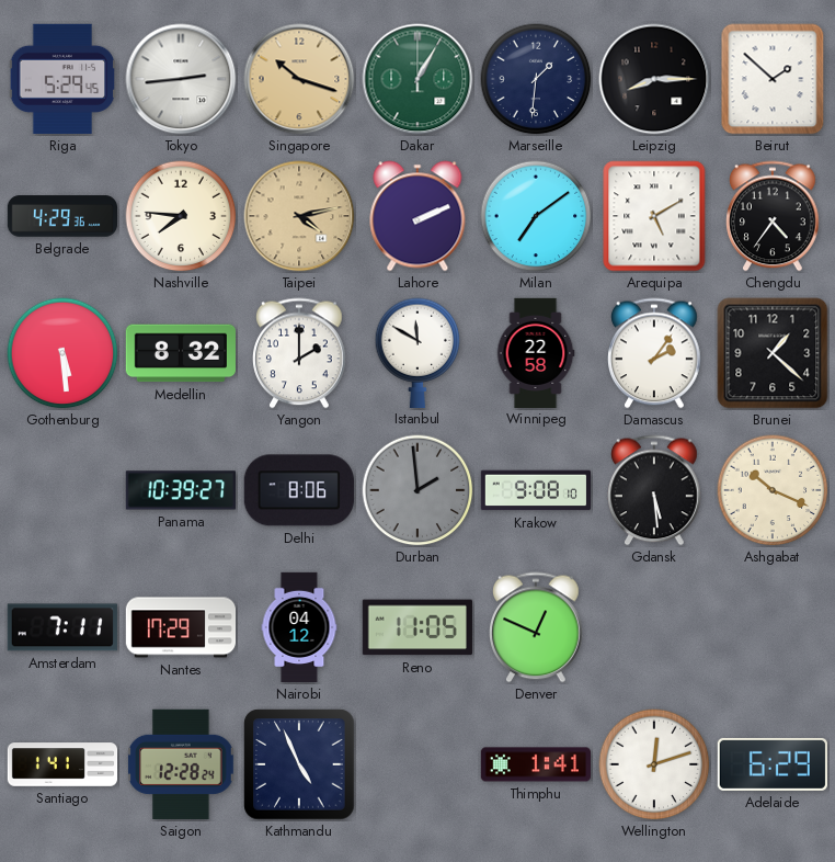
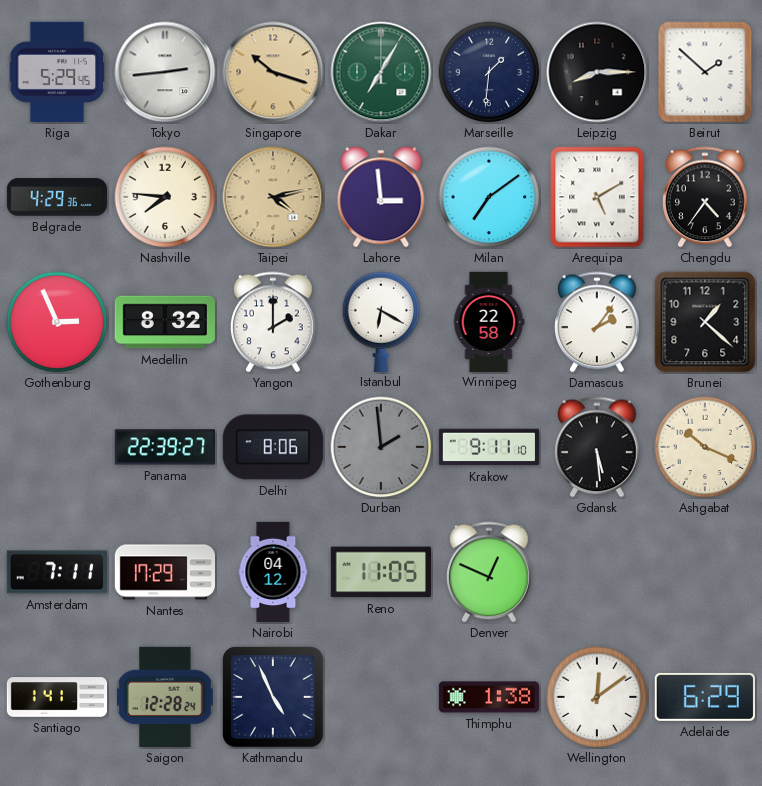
Dakar: 1:05 -> 7:05 (381, 72)
Lahore: 2:11 -> 2:59 (381, 197)
Gothenburg: 5:29 -> 2:56 (57, 322)
Istanbul: 11:50 -> 6:20 (381, 321)
Panama: 10:39 -> 22:39 (165, 447)
Krakow: 9:08 -> 9:11 (488, 447)
Thimphu: 1:41 -> 1:38 (488, 697)
Wellington: 12:12 -> 12:09 (597, 697)
